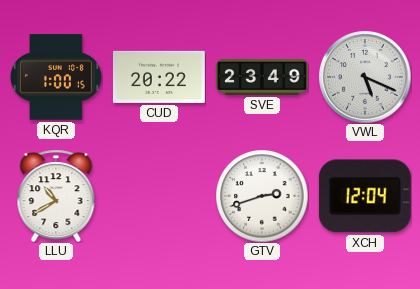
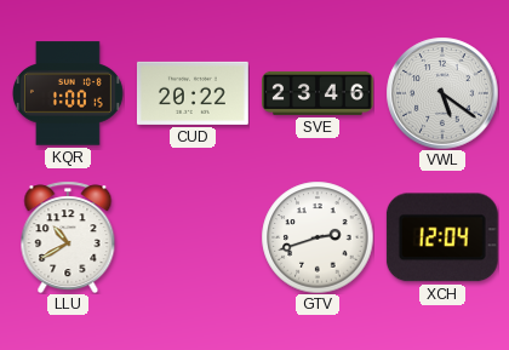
SVE: 23:49 -> 23:46 (319, 93)
VWL: 5:19 -> 5:21 (442, 93)
